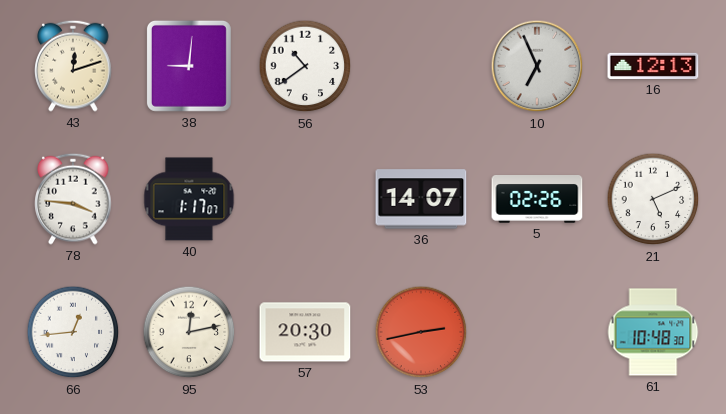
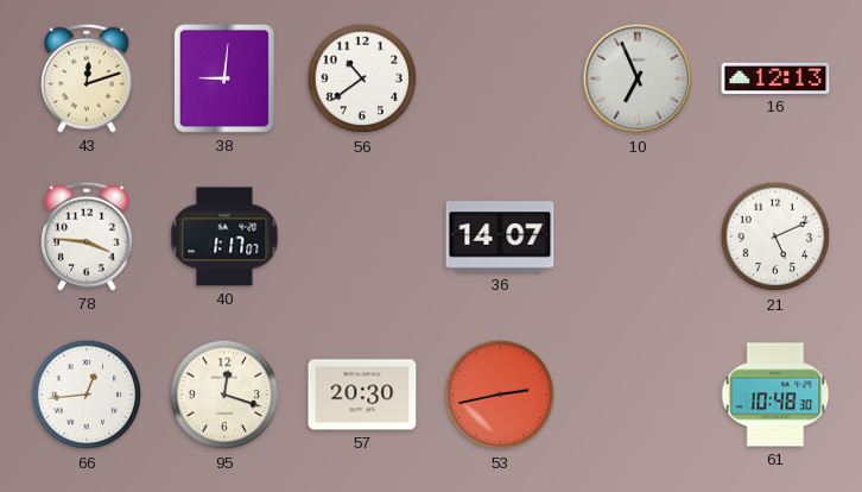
5: 02:26 -> none (537, 199)
95: 12:13 -> 12:18 (224, 395)
